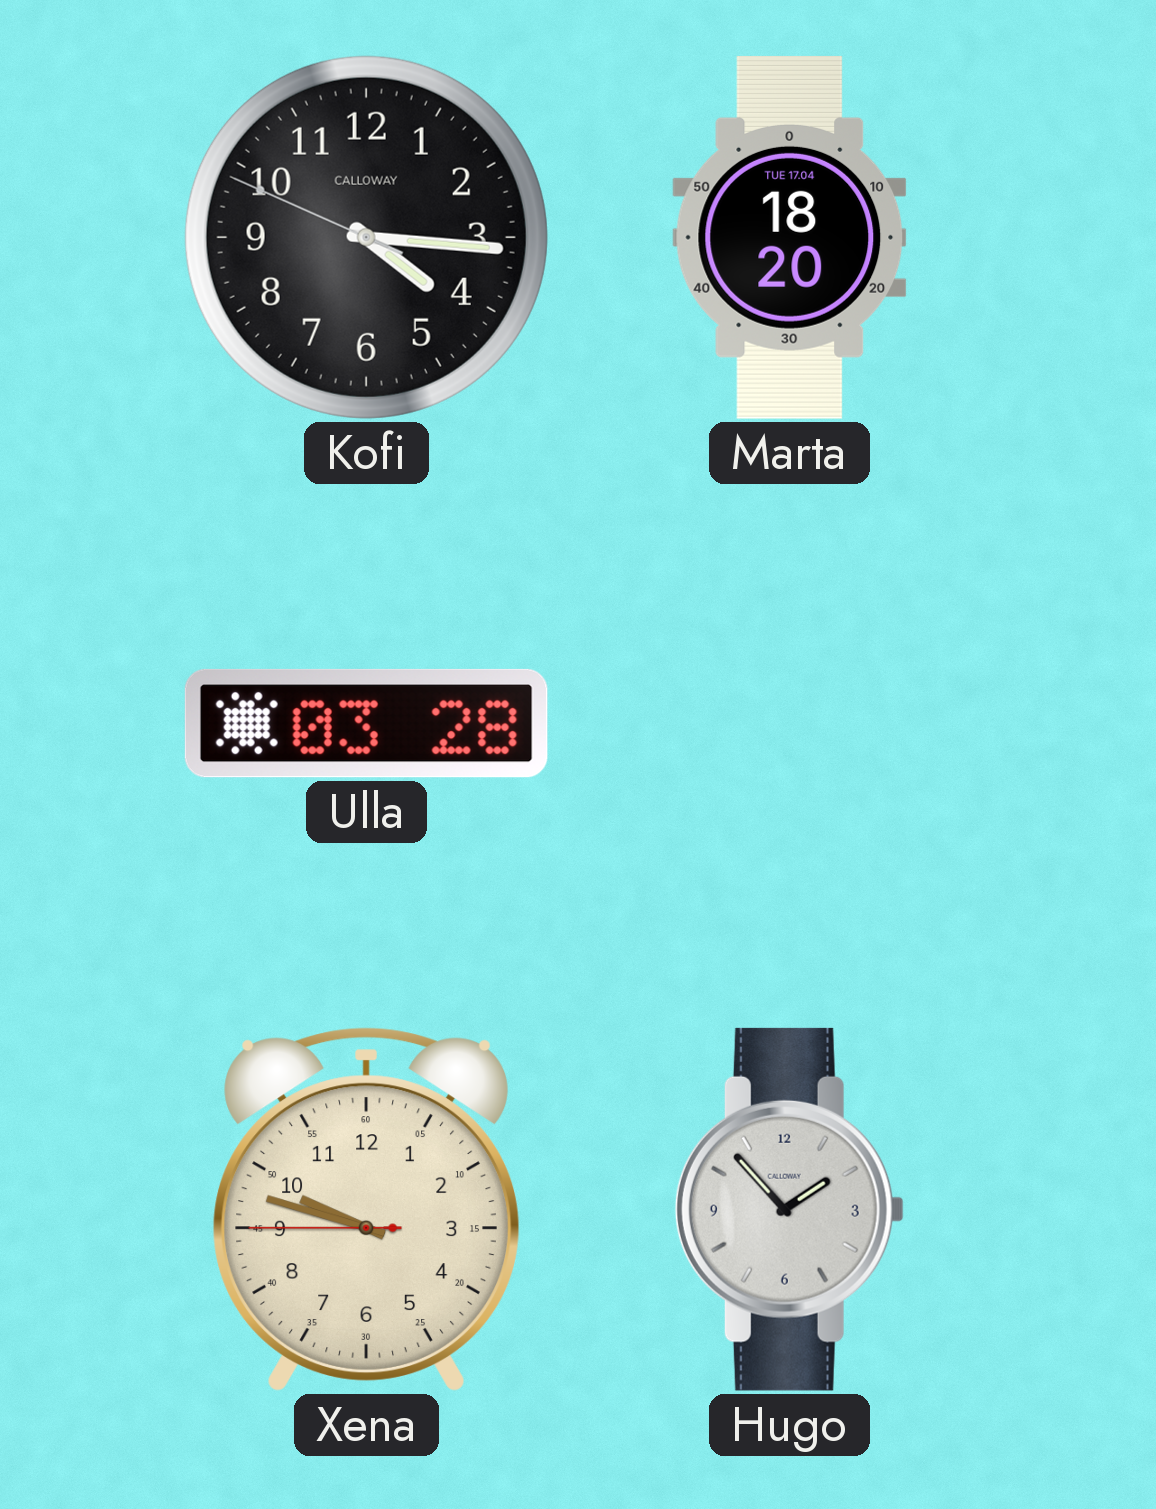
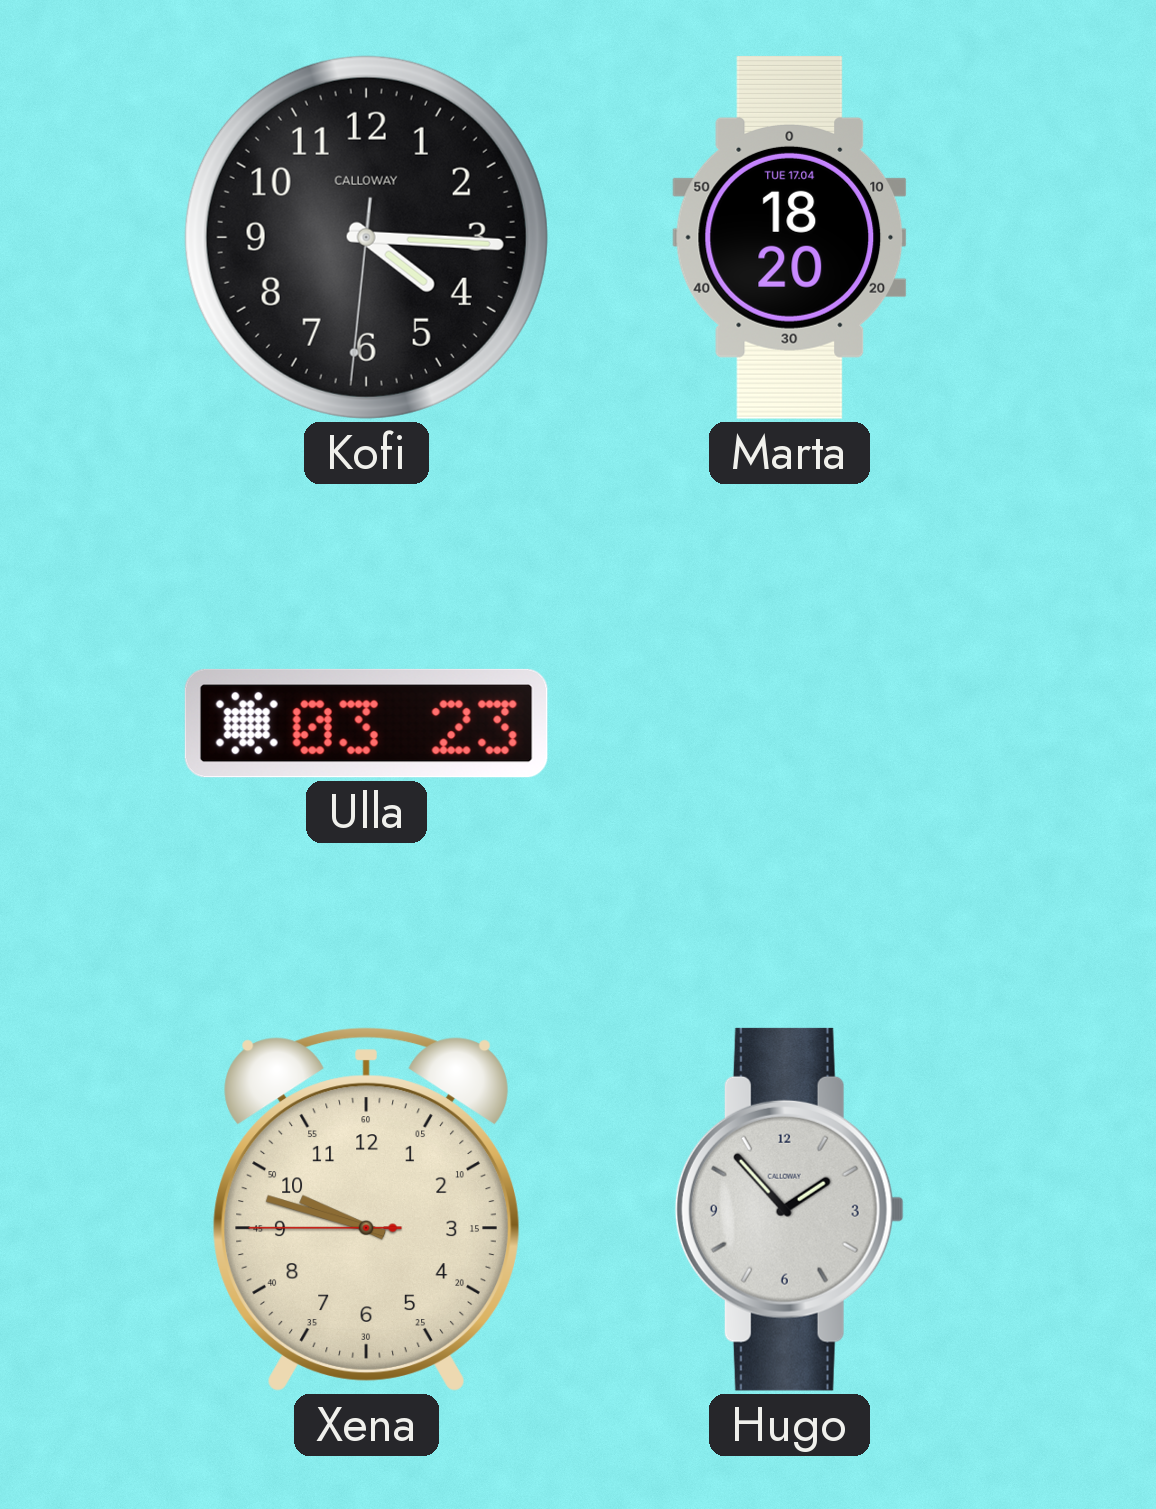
Kofi: 4:15:49 -> 4:15:31 (366, 237)
Ulla: 03:28 -> 03:23 (366, 723)
